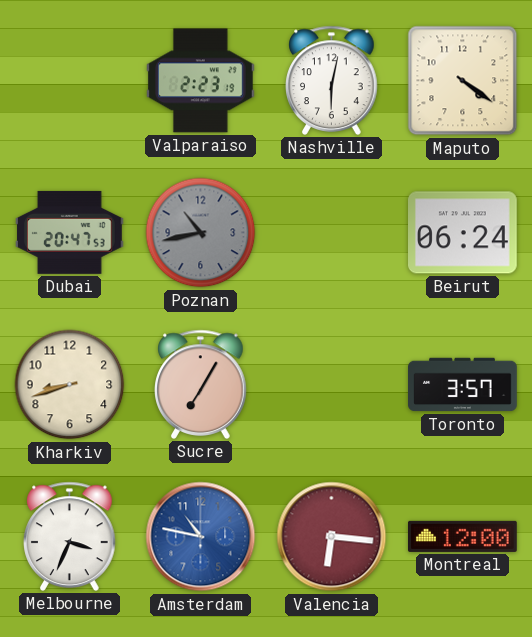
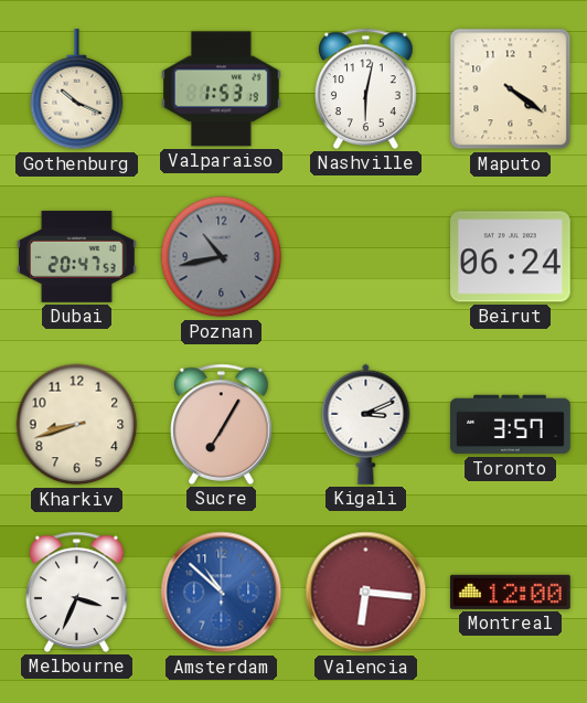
Gothenburg: none -> 10:19 (77, 90)
Valparaiso: 2:23 -> 1:53 (222, 89)
Kigali: none -> 3:11 (366, 424)
Amsterdam: 10:47 -> 10:52 (222, 593)
